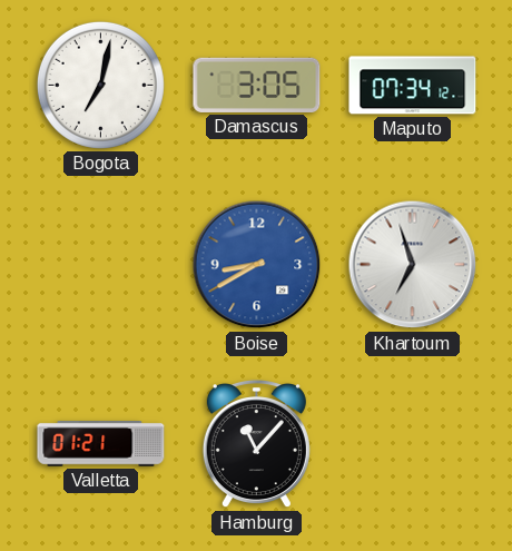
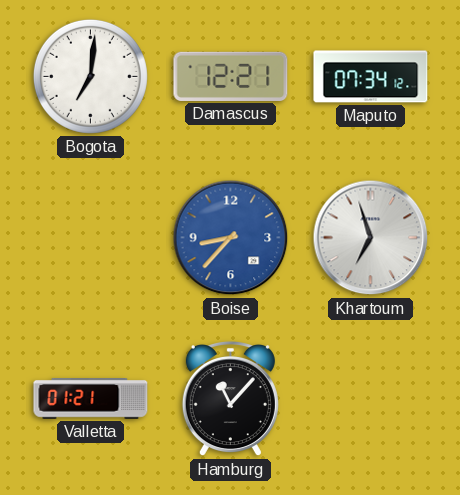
Bogota: 7:02 -> 7:01 (90, 76)
Damascus: 3:05 -> 12:21 (231, 76)
Boise: 8:40 -> 8:37 (231, 238)
